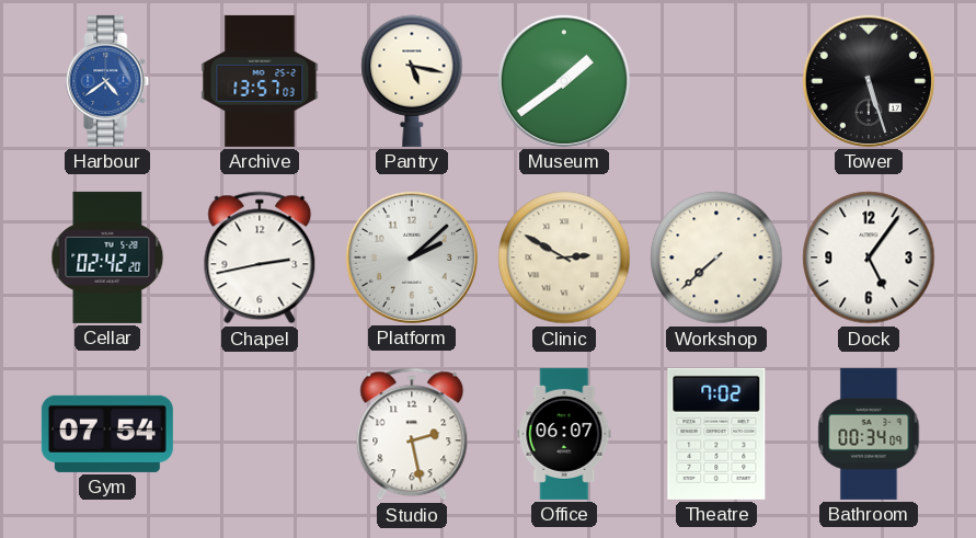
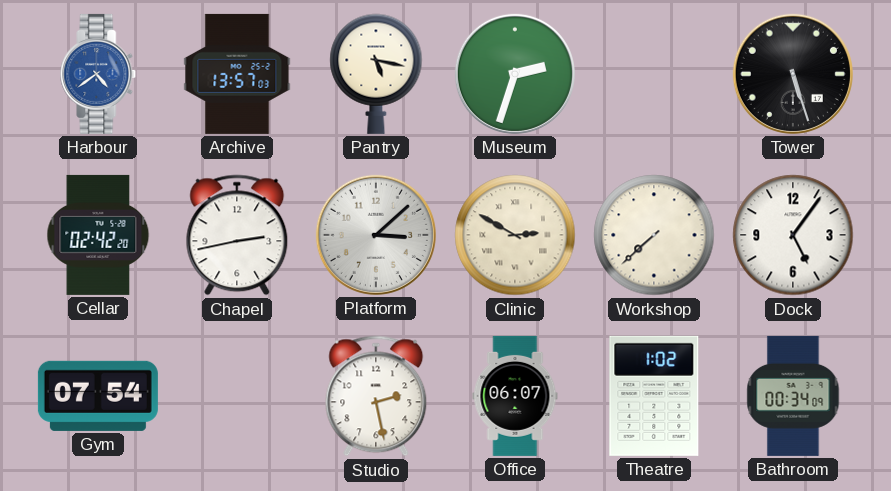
Museum: 1:39 -> 2:33 (515, 74)
Platform: 2:08 -> 3:08 (376, 235)
Theatre: 7:02 -> 1:02 (654, 396)
